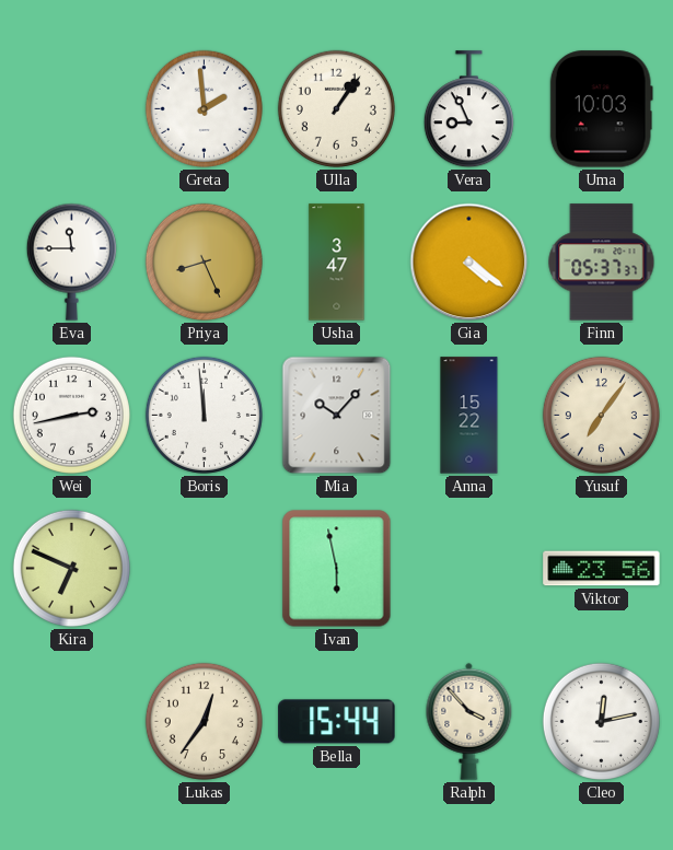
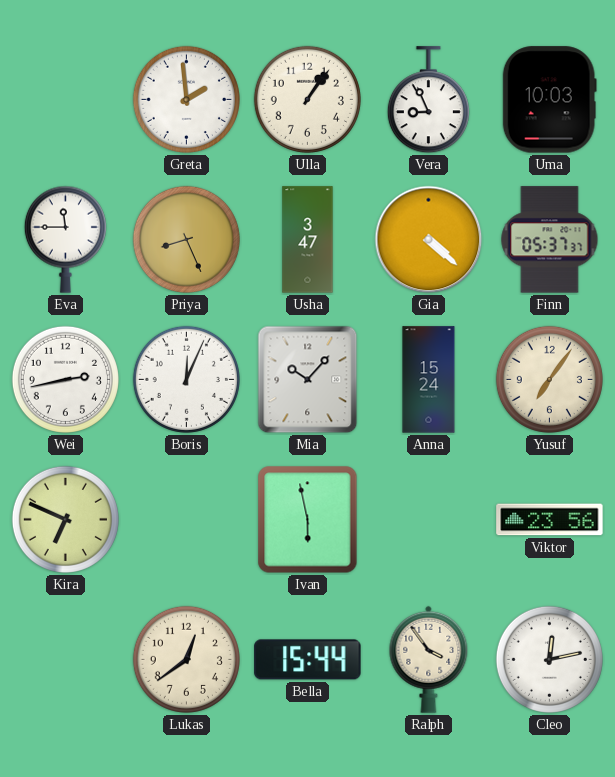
Gia: 4:21 -> 4:22 (429, 240)
Boris: 11:59 -> 12:04 (186, 379)
Anna: 15:22 -> 15:24 (429, 380)
Lukas: 12:36 -> 12:39 (186, 659)
Ralph: 3:53 -> 3:54 (429, 659)
